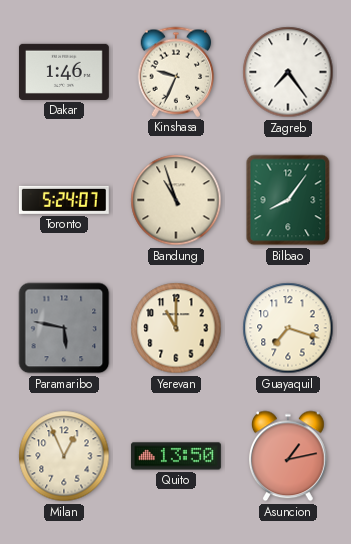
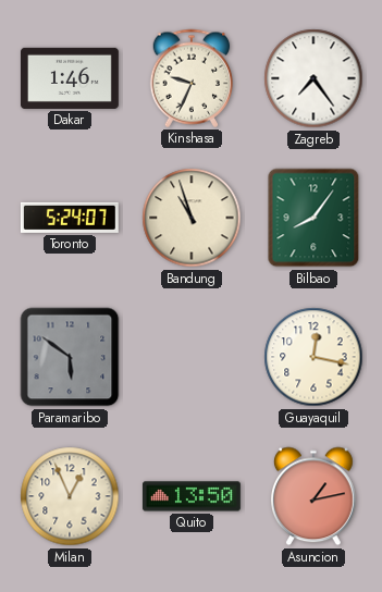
Paramaribo: 5:47 -> 5:51 (70, 357)
Yerevan: 11:00 -> none (176, 328)
Guayaquil: 7:18 -> 12:17 (313, 357)
